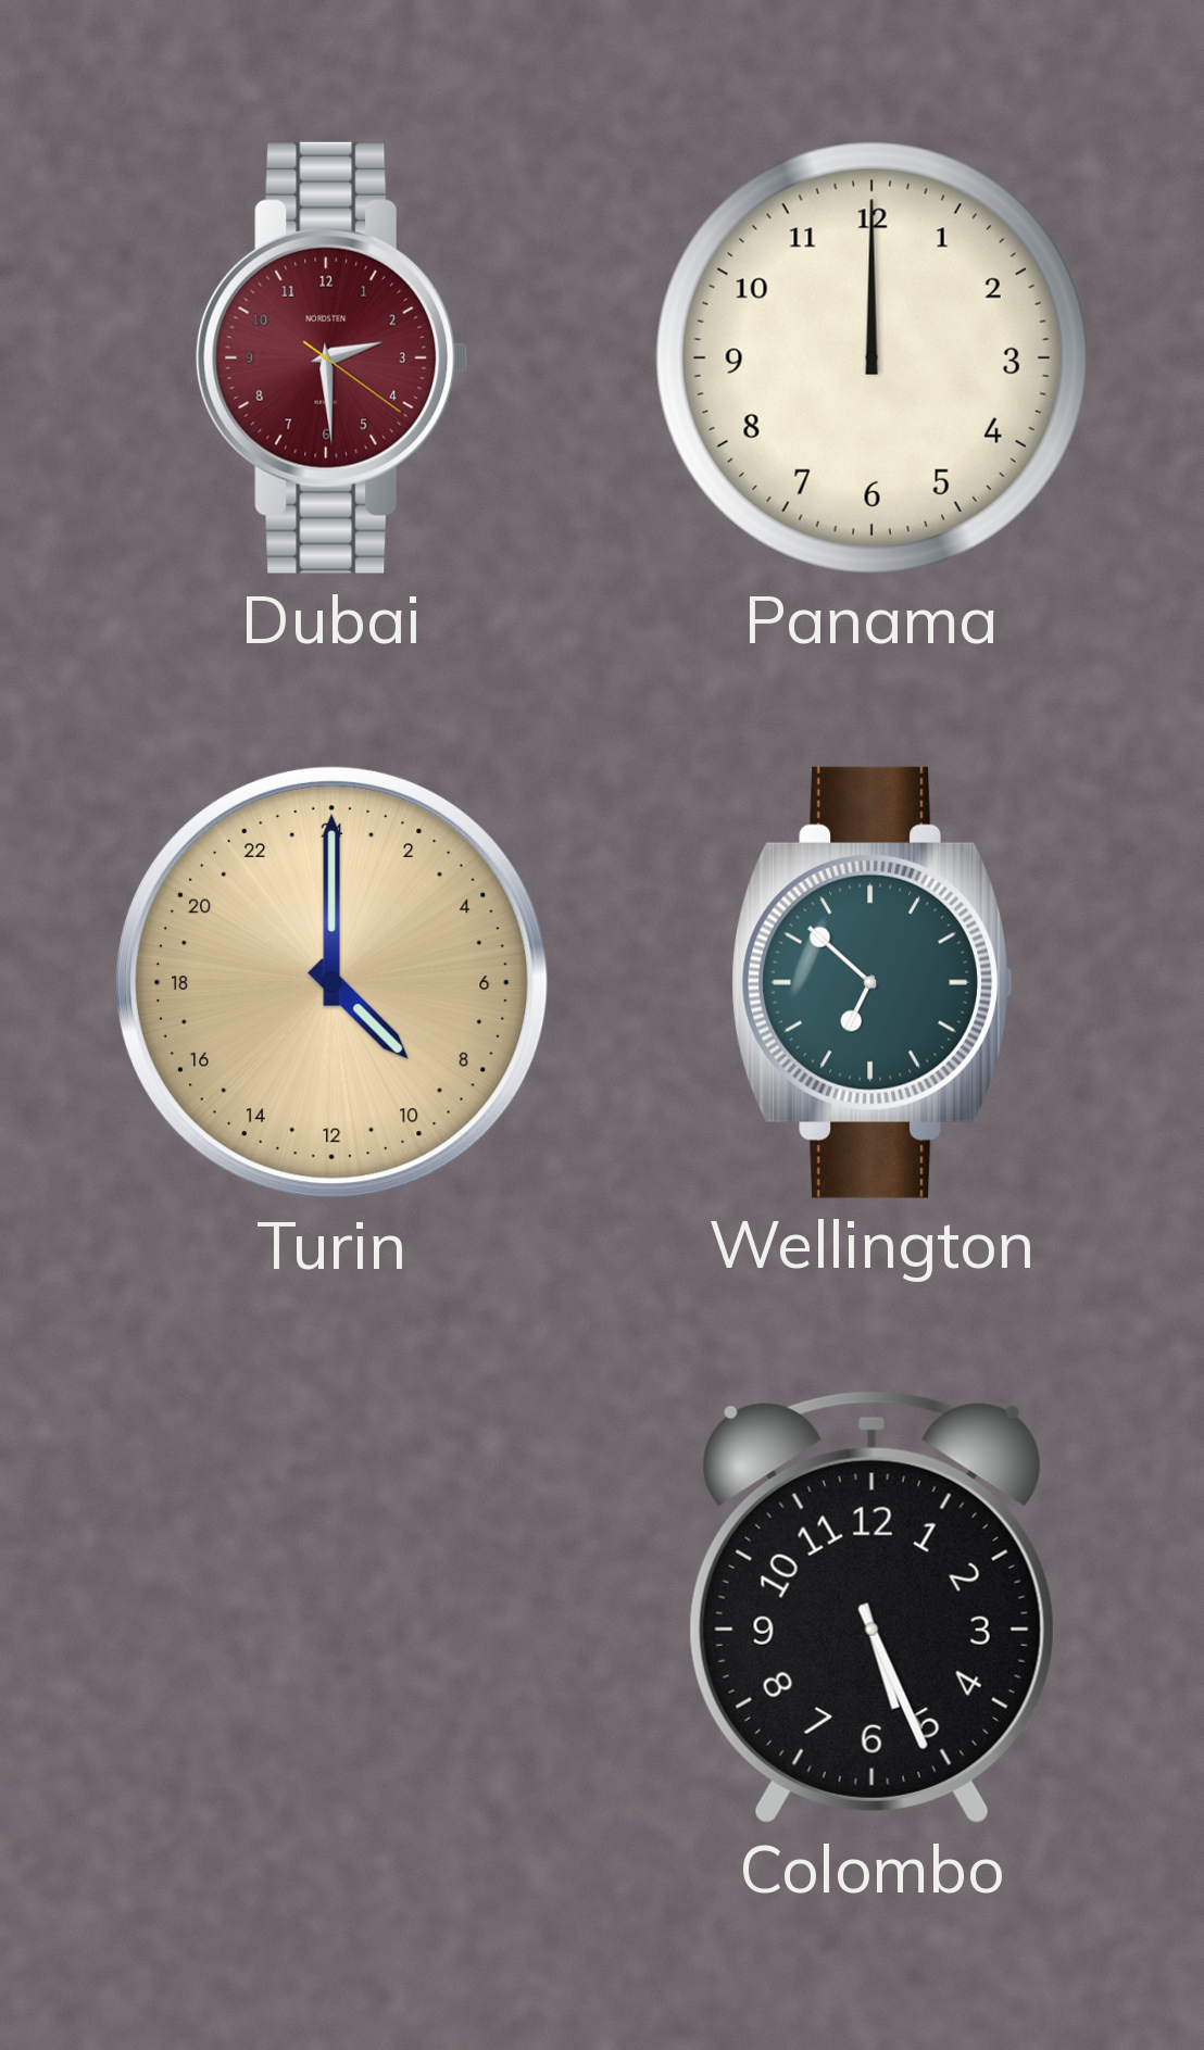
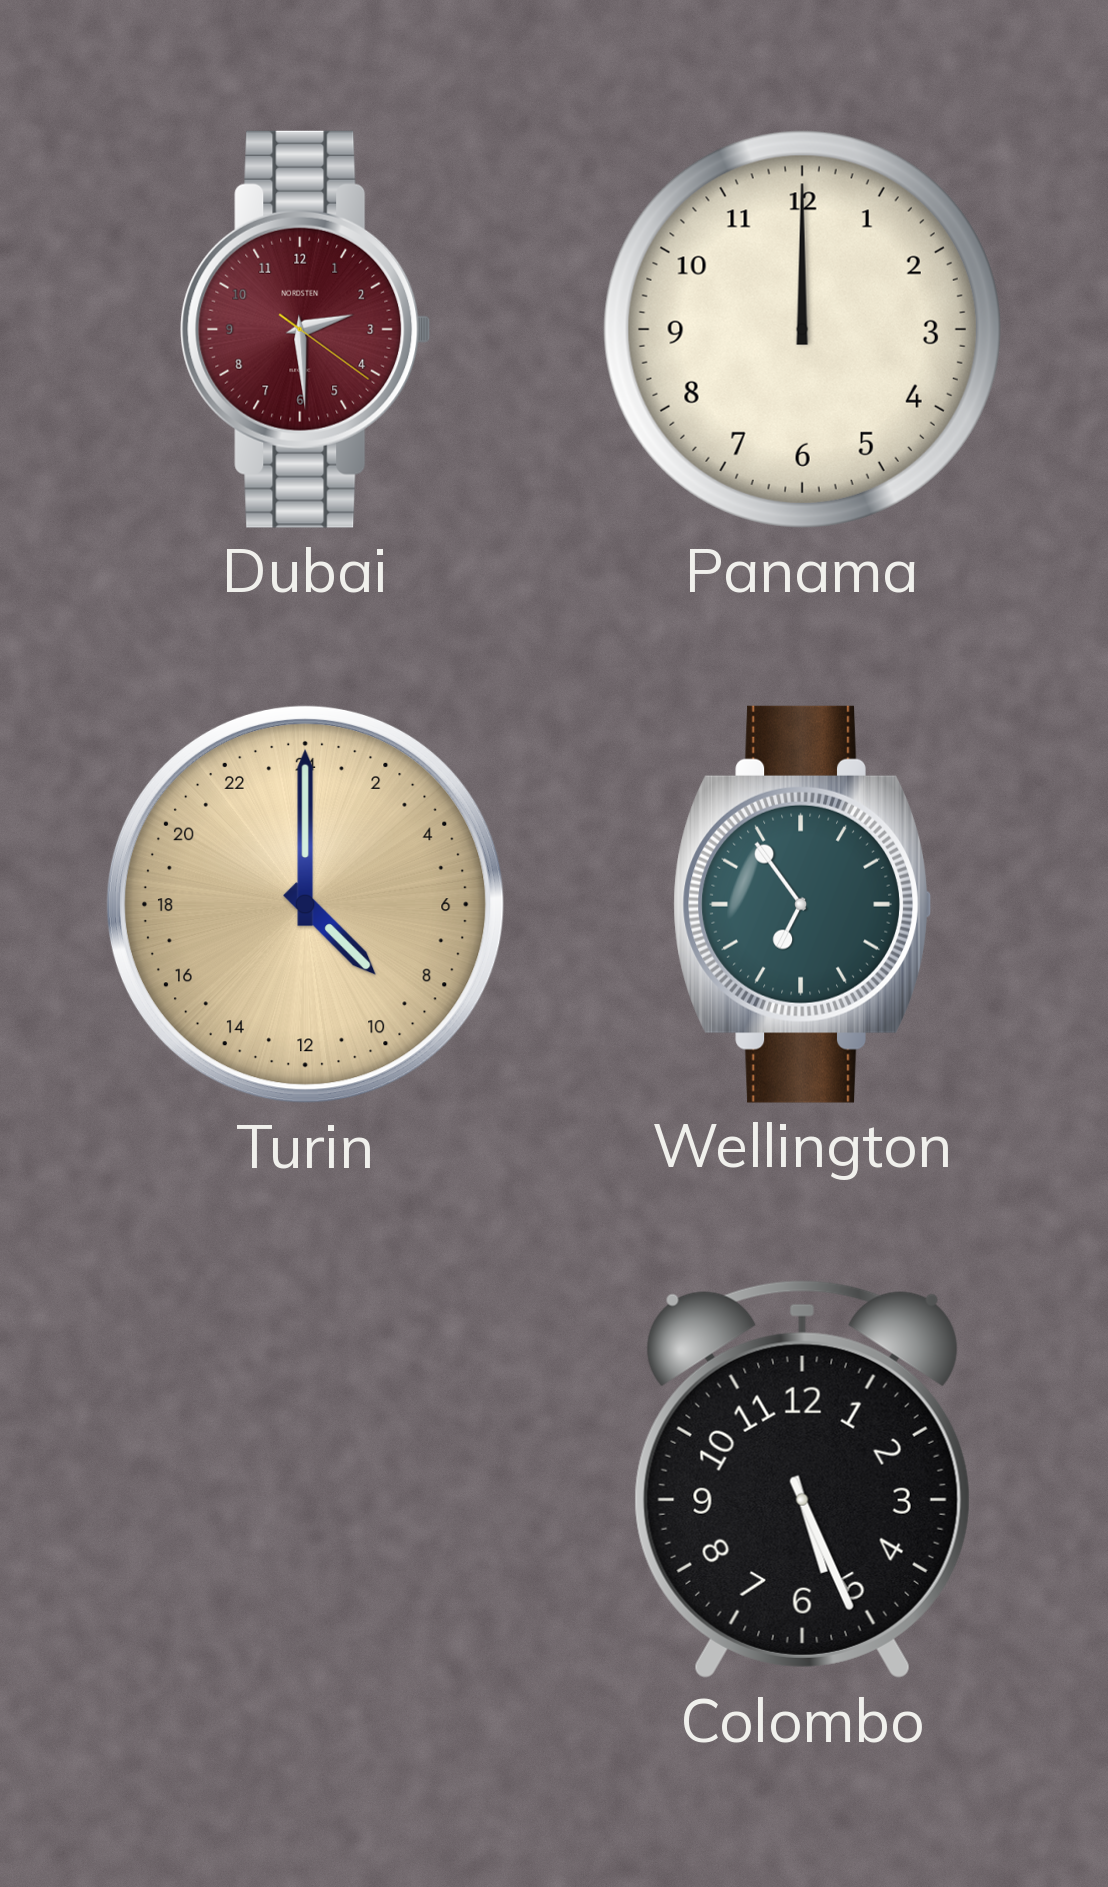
Wellington: 6:52 -> 6:54 (802, 904)
